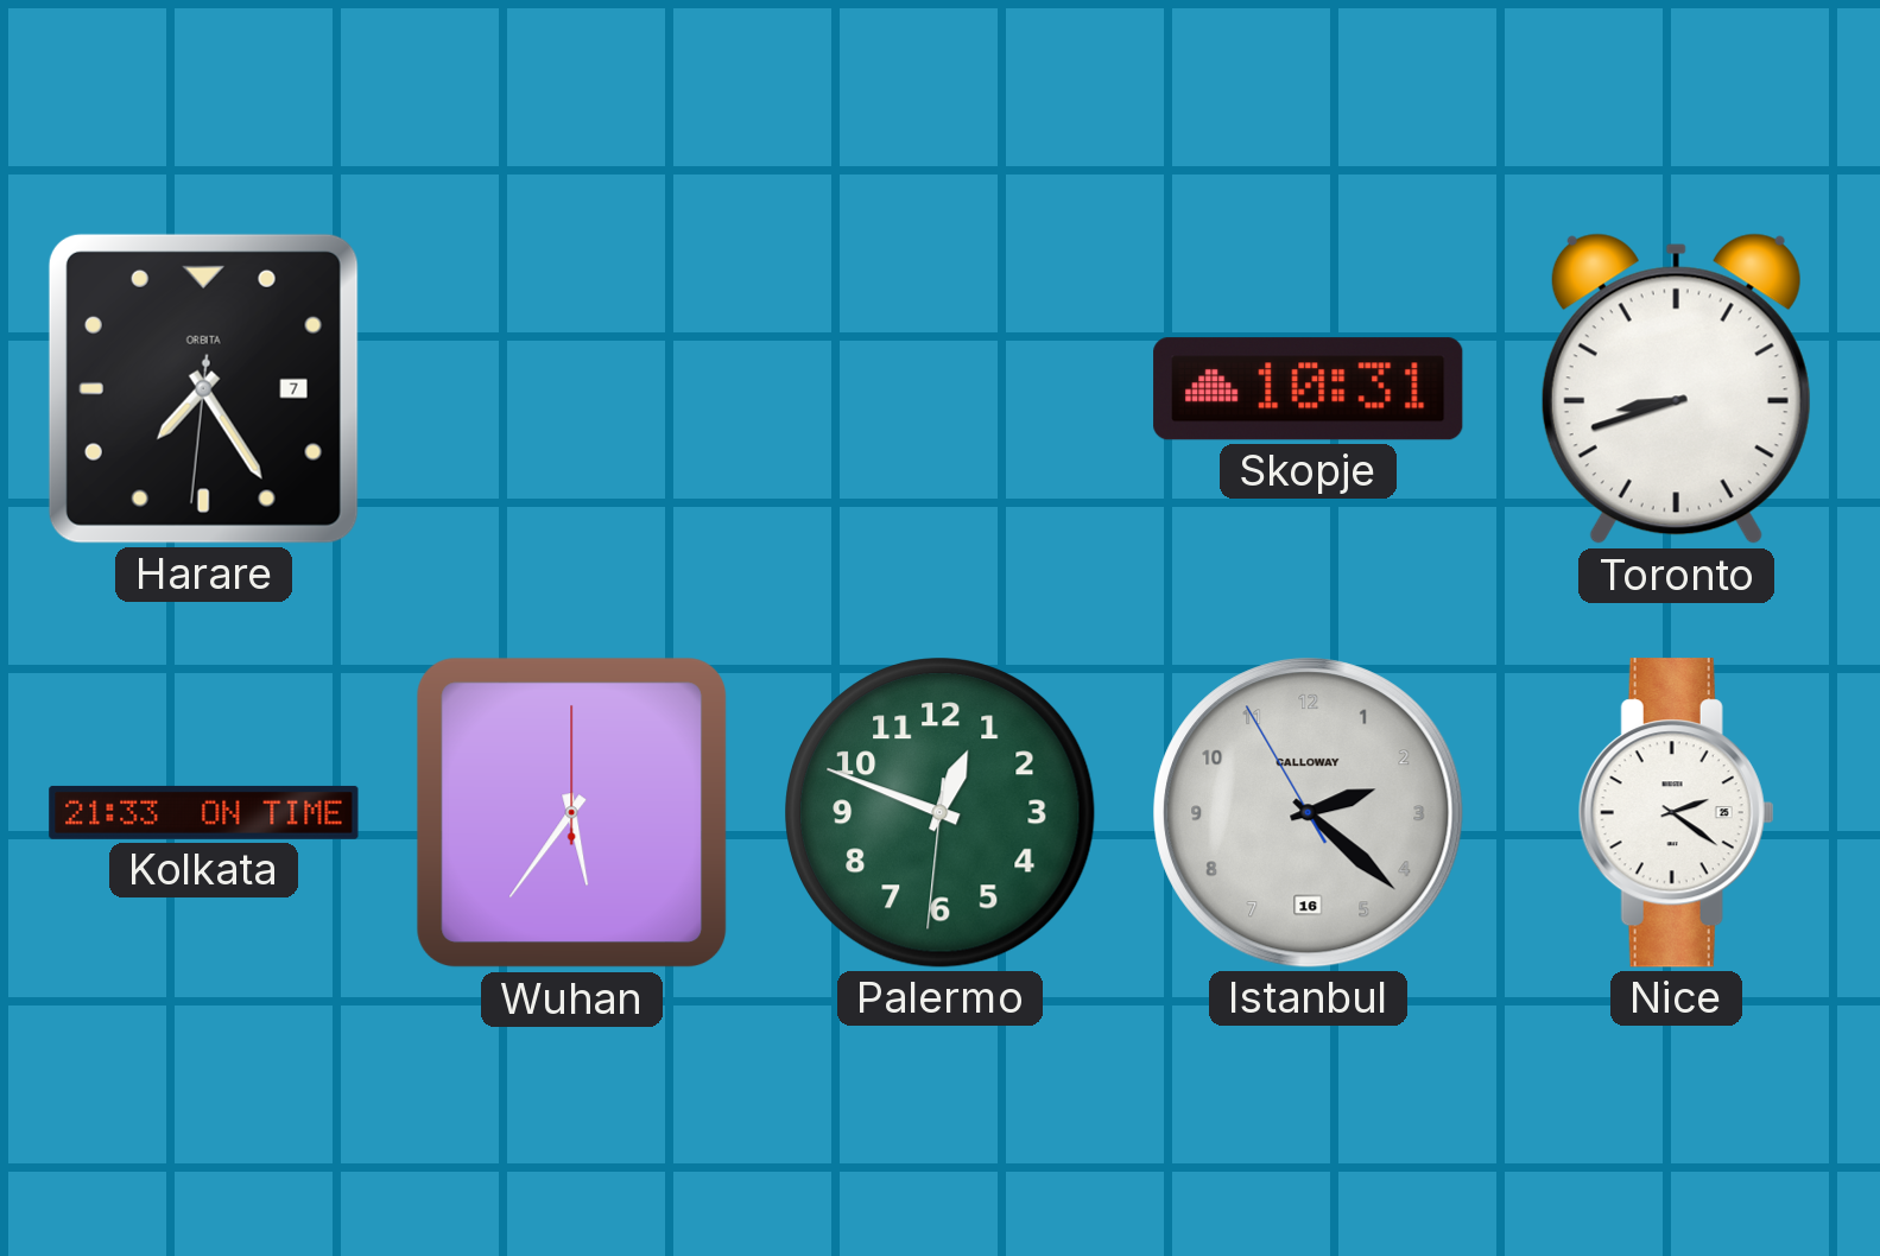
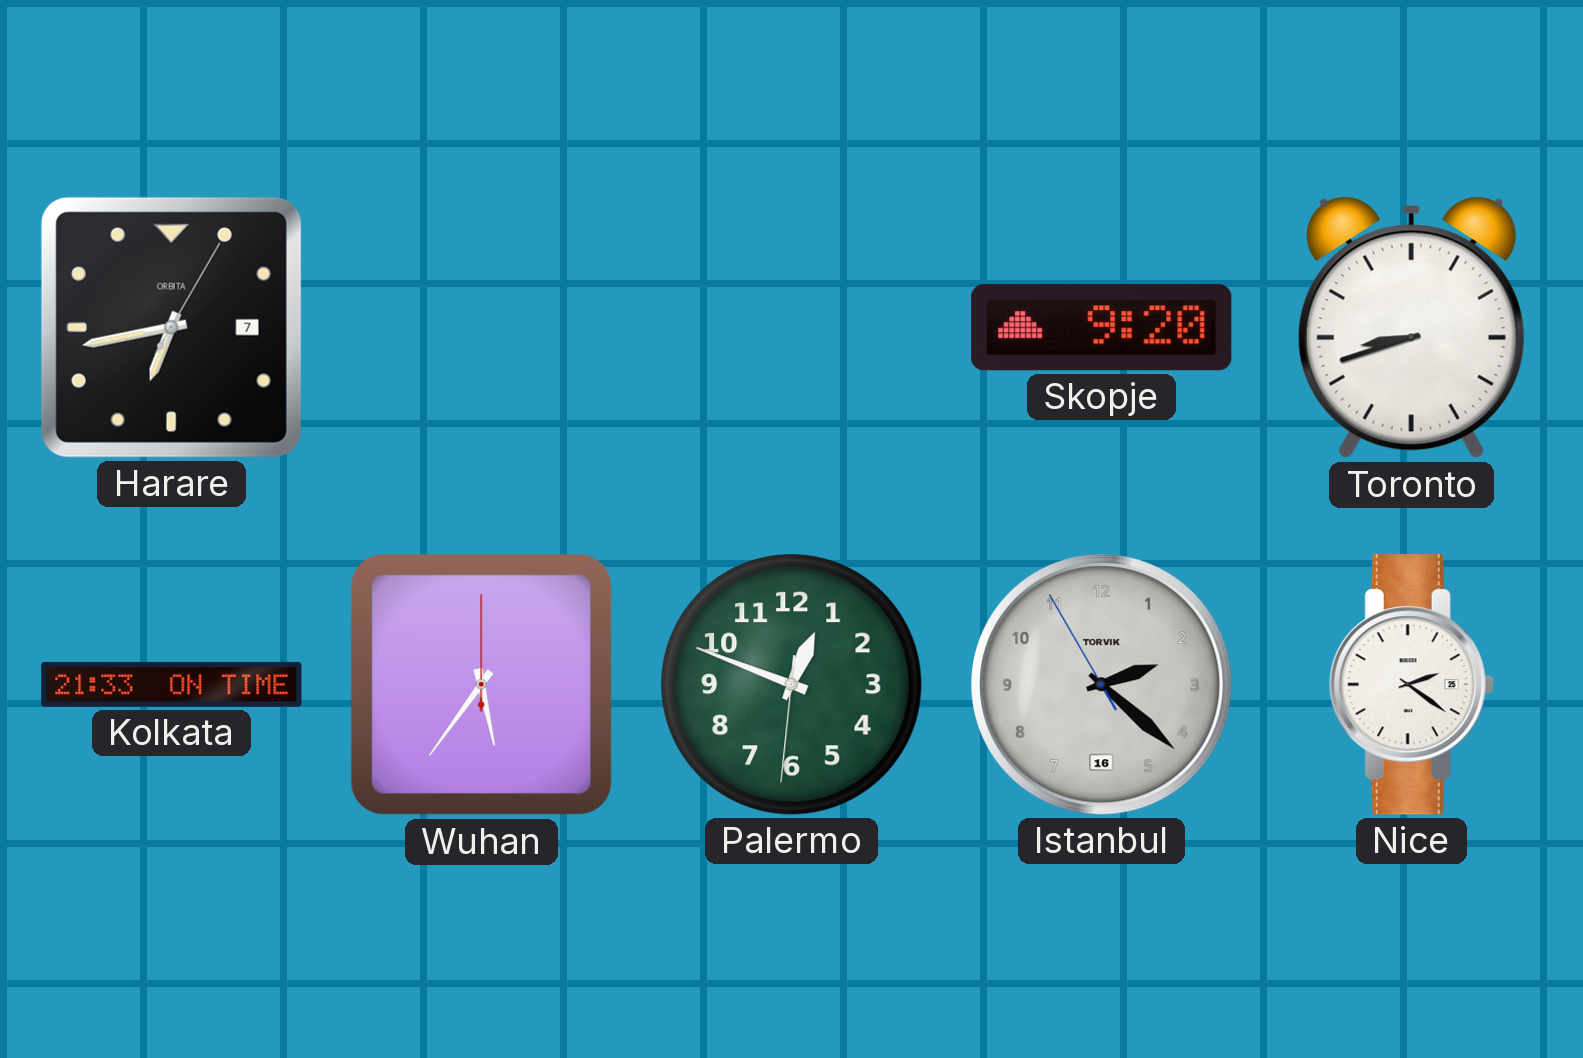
Harare: 7:24 -> 6:43 (171, 327)
Skopje: 10:31 -> 9:20 (1102, 328)
Istanbul brand: CALLOWAY -> TORVIK (1102, 685)
